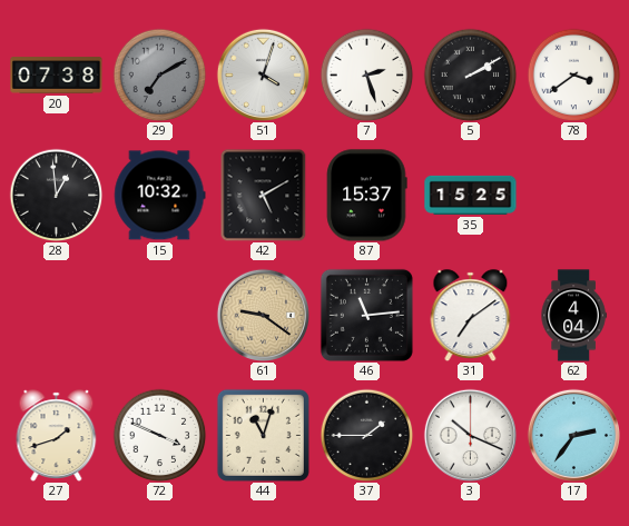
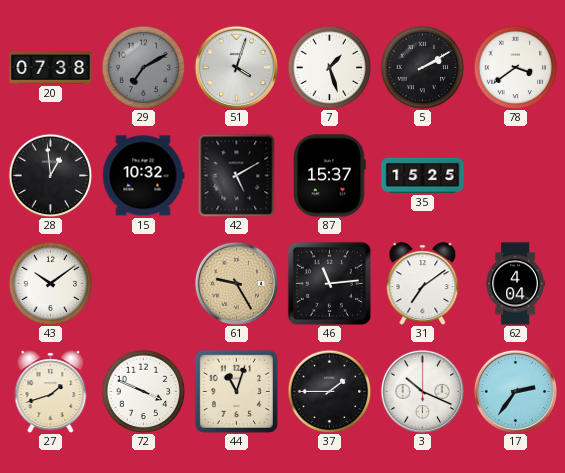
7: 2:27 -> 1:27 (329, 67)
43: none -> 10:09 (50, 283)
61: 9:21 -> 9:25 (236, 283)
